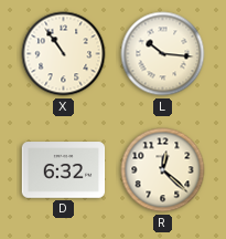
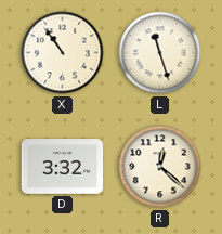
L: 10:16 -> 11:27 (160, 53)
D: 6:32 -> 3:32 (63, 167)
